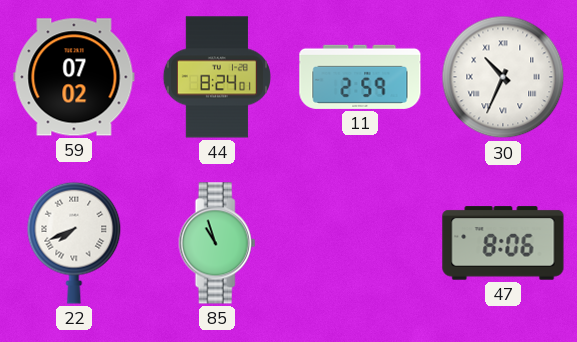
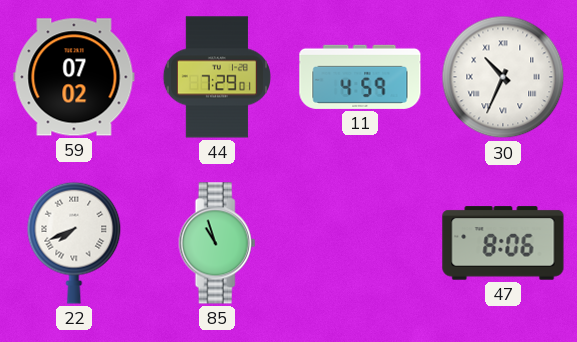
44: 8:24 -> 7:29 (217, 77)
11: 2:59 -> 4:59 (360, 77)
